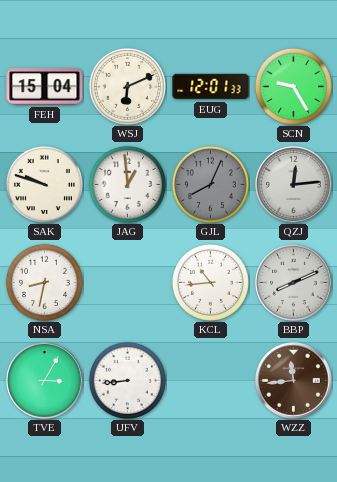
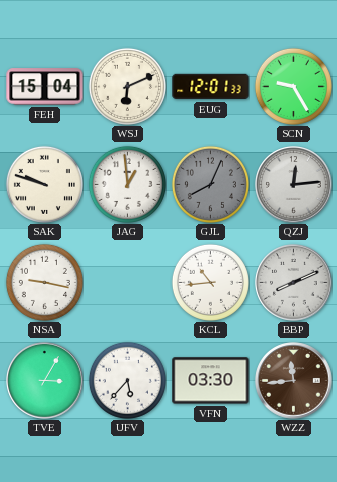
NSA: 8:32 -> 9:17 (44, 282)
UFV: 8:44 -> 5:37 (127, 380)
VFN: none -> 03:30 (211, 381)
